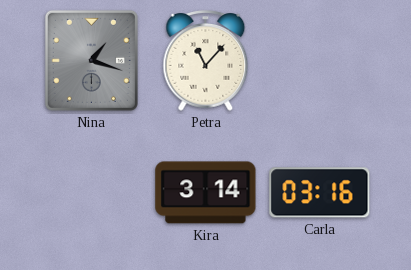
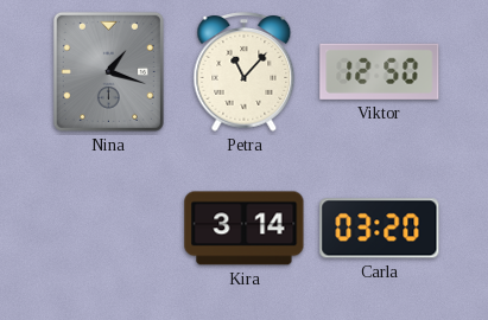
Viktor: none -> 12:50 (380, 71)
Carla: 03:16 -> 03:20 (380, 229)
